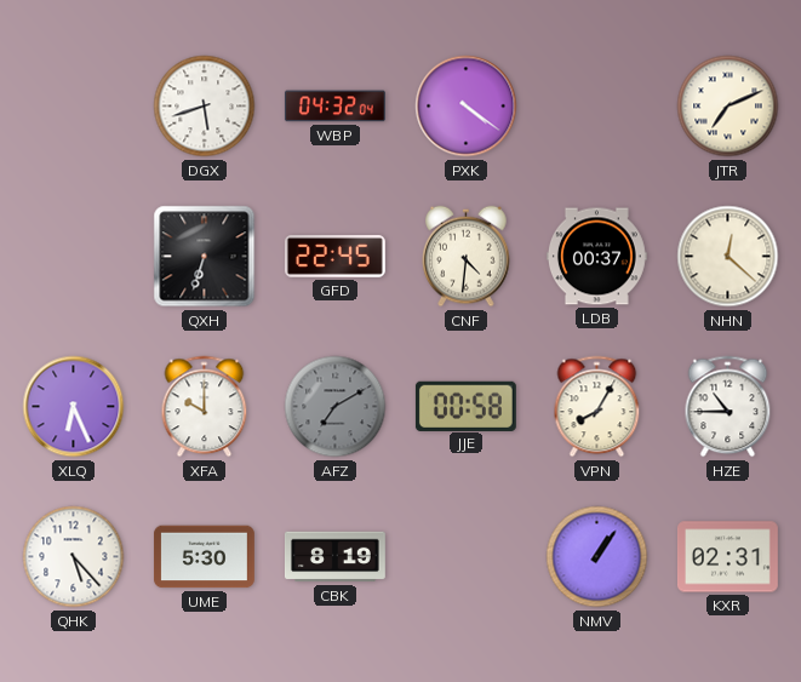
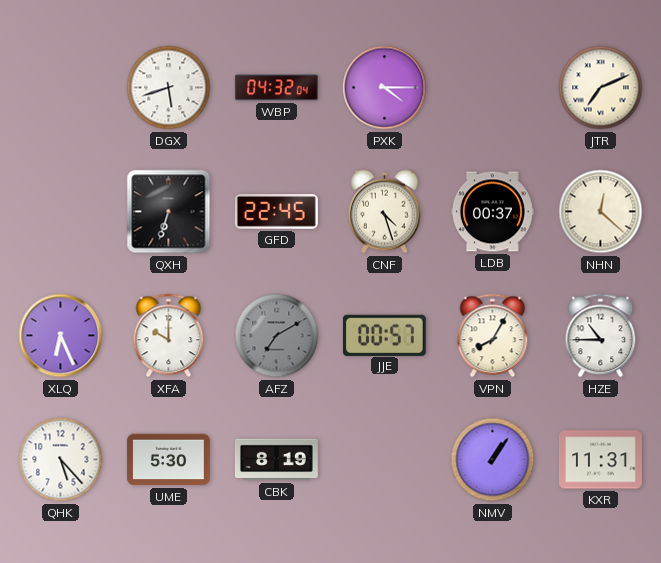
PXK: 4:21 -> 4:15 (385, 88)
CNF: 4:31 -> 4:27 (385, 212)
JJE: 00:58 -> 00:57 (384, 335)
KXR: 02:31 -> 11:31 (600, 460)
